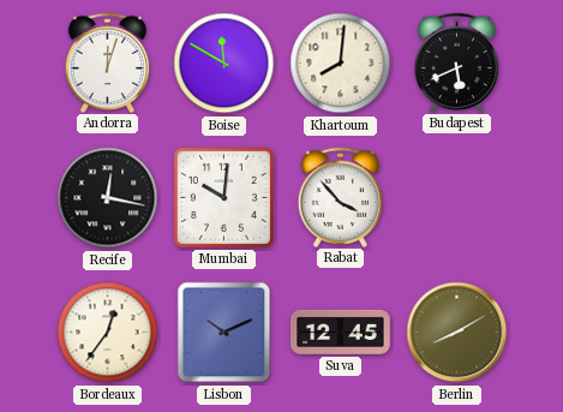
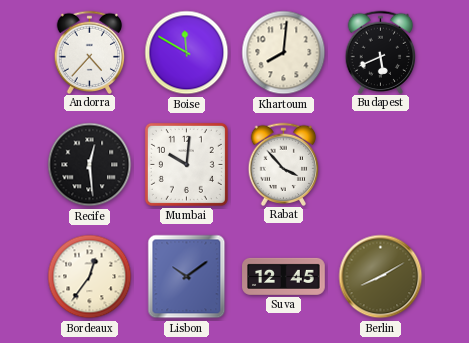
Andorra: 12:03 -> 4:37 (90, 52)
Recife: 12:17 -> 12:29 (90, 165)
Lisbon: 10:11 -> 10:09 (187, 277)
